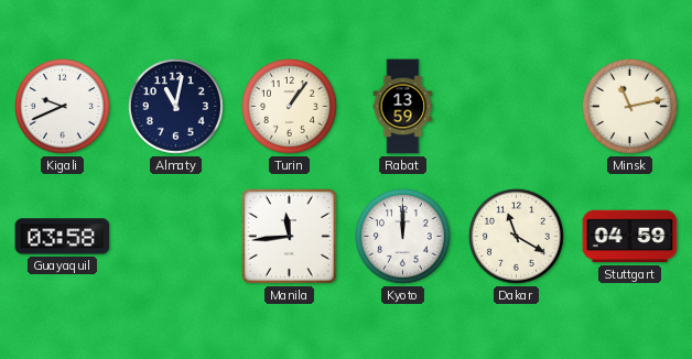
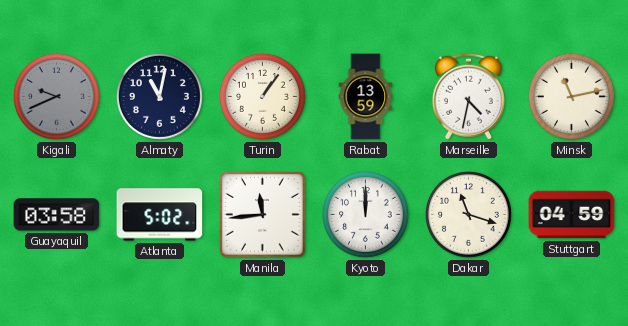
Kigali dial: white -> grey (56, 96)
Marseille: none -> 4:32 (468, 96)
Atlanta: none -> 5:02 (160, 215)
Dakar: 11:20 -> 11:18 (468, 214)
